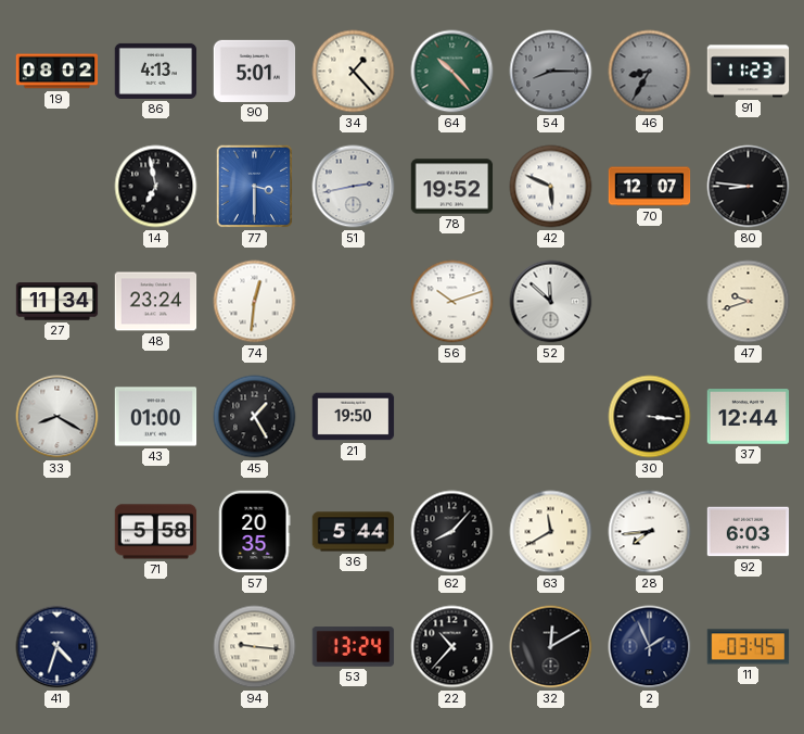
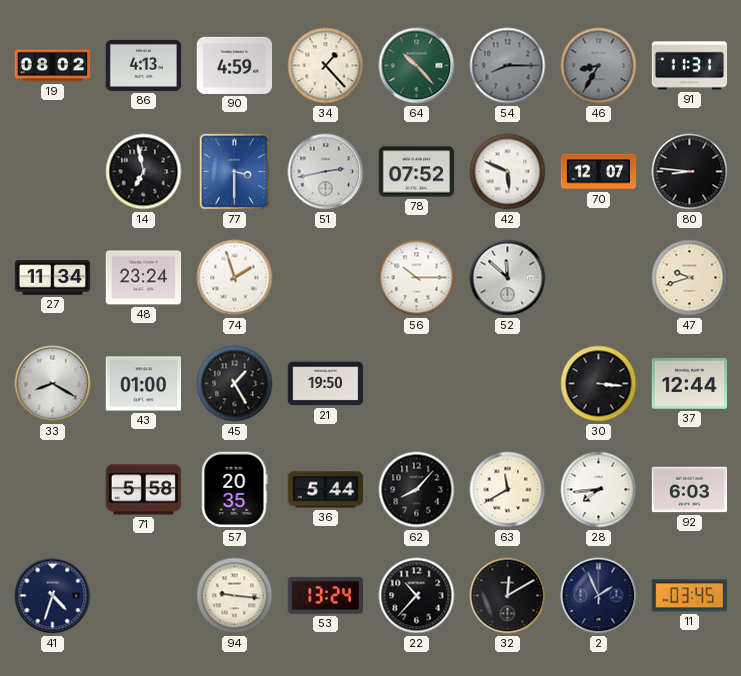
90: 5:01 -> 4:59 (235, 65)
91: 11:23 -> 11:31 (690, 66)
78: 19:52 -> 07:52 (417, 172)
74: 12:31 -> 1:57 (235, 278)
56: 10:12 -> 10:15 (417, 278)
